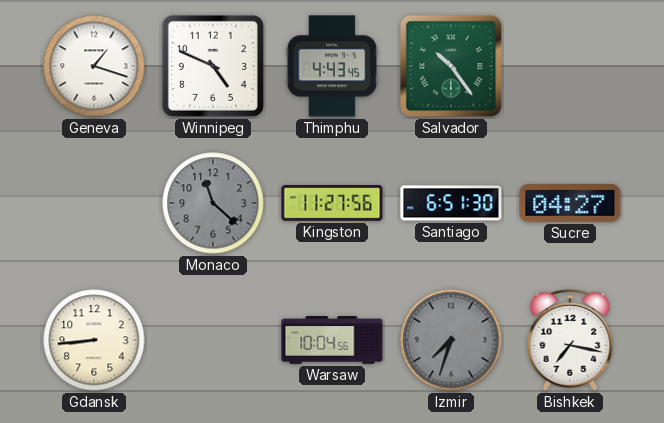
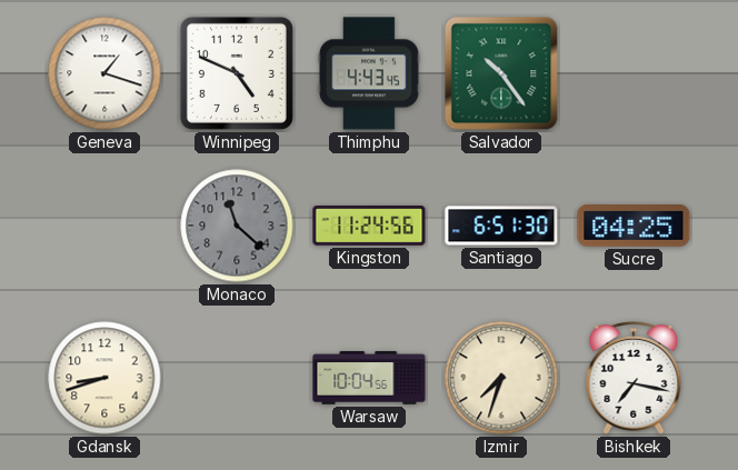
Kingston: 11:27 -> 11:24 (369, 226)
Sucre: 04:27 -> 04:25 (634, 227)
Gdansk: 8:44 -> 8:42 (104, 378)
Izmir dial: grey -> cream (501, 378)
